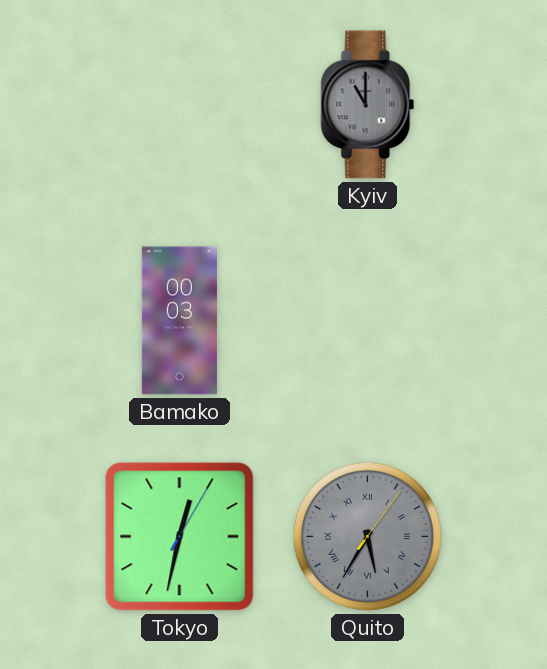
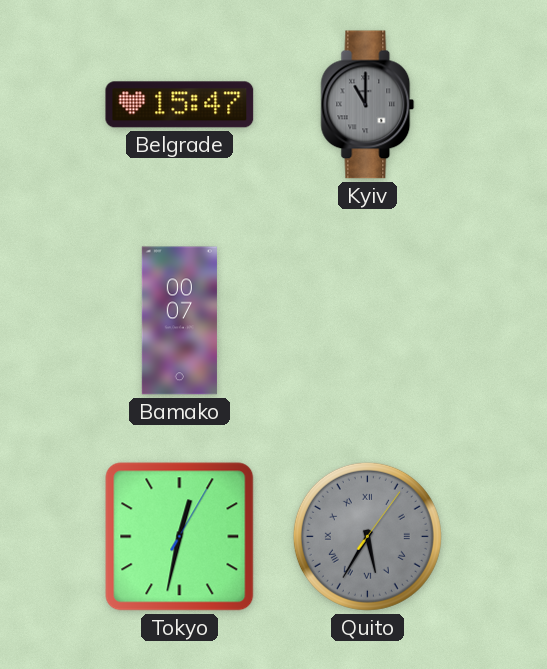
Belgrade: none -> 15:47 (180, 105)
Bamako: 00:03 -> 00:07 (179, 321)
